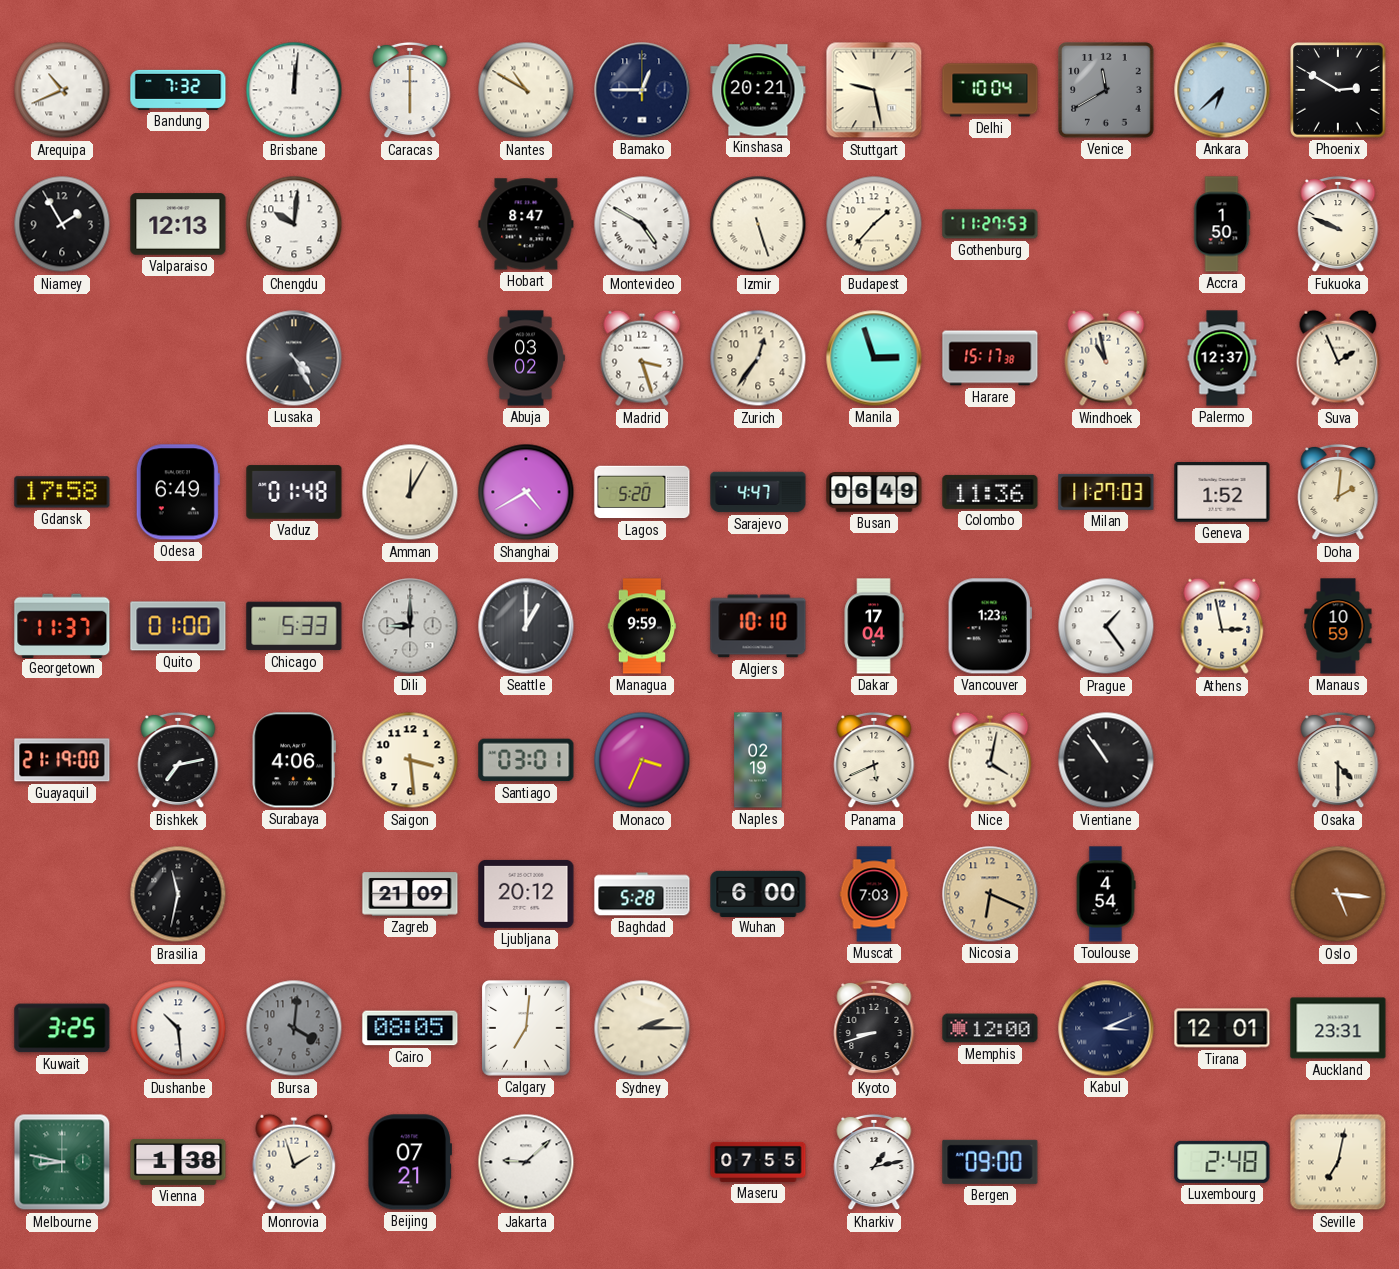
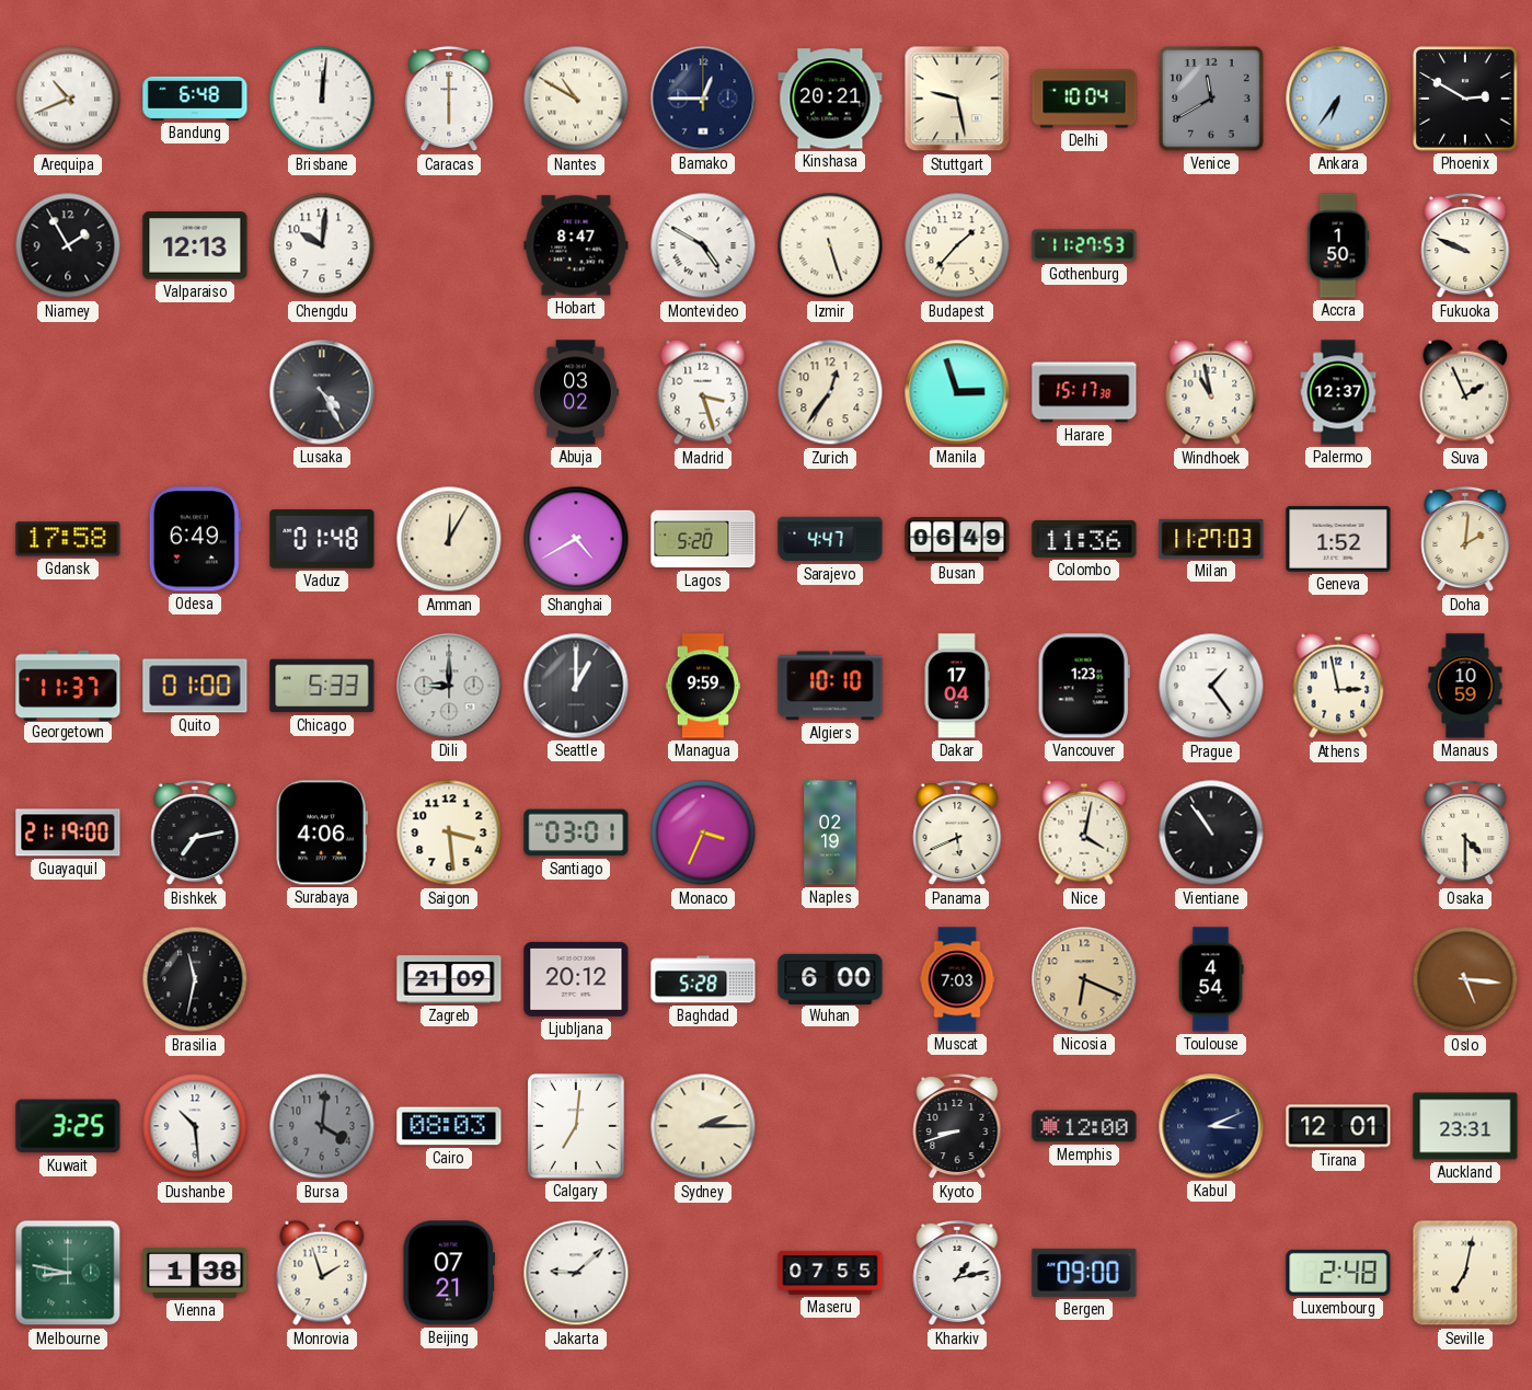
Bandung: 7:32 -> 6:48 (195, 99)
Ankara: 6:38 -> 6:36 (1338, 99)
Cairo: 08:05 -> 08:03 (449, 1126)
